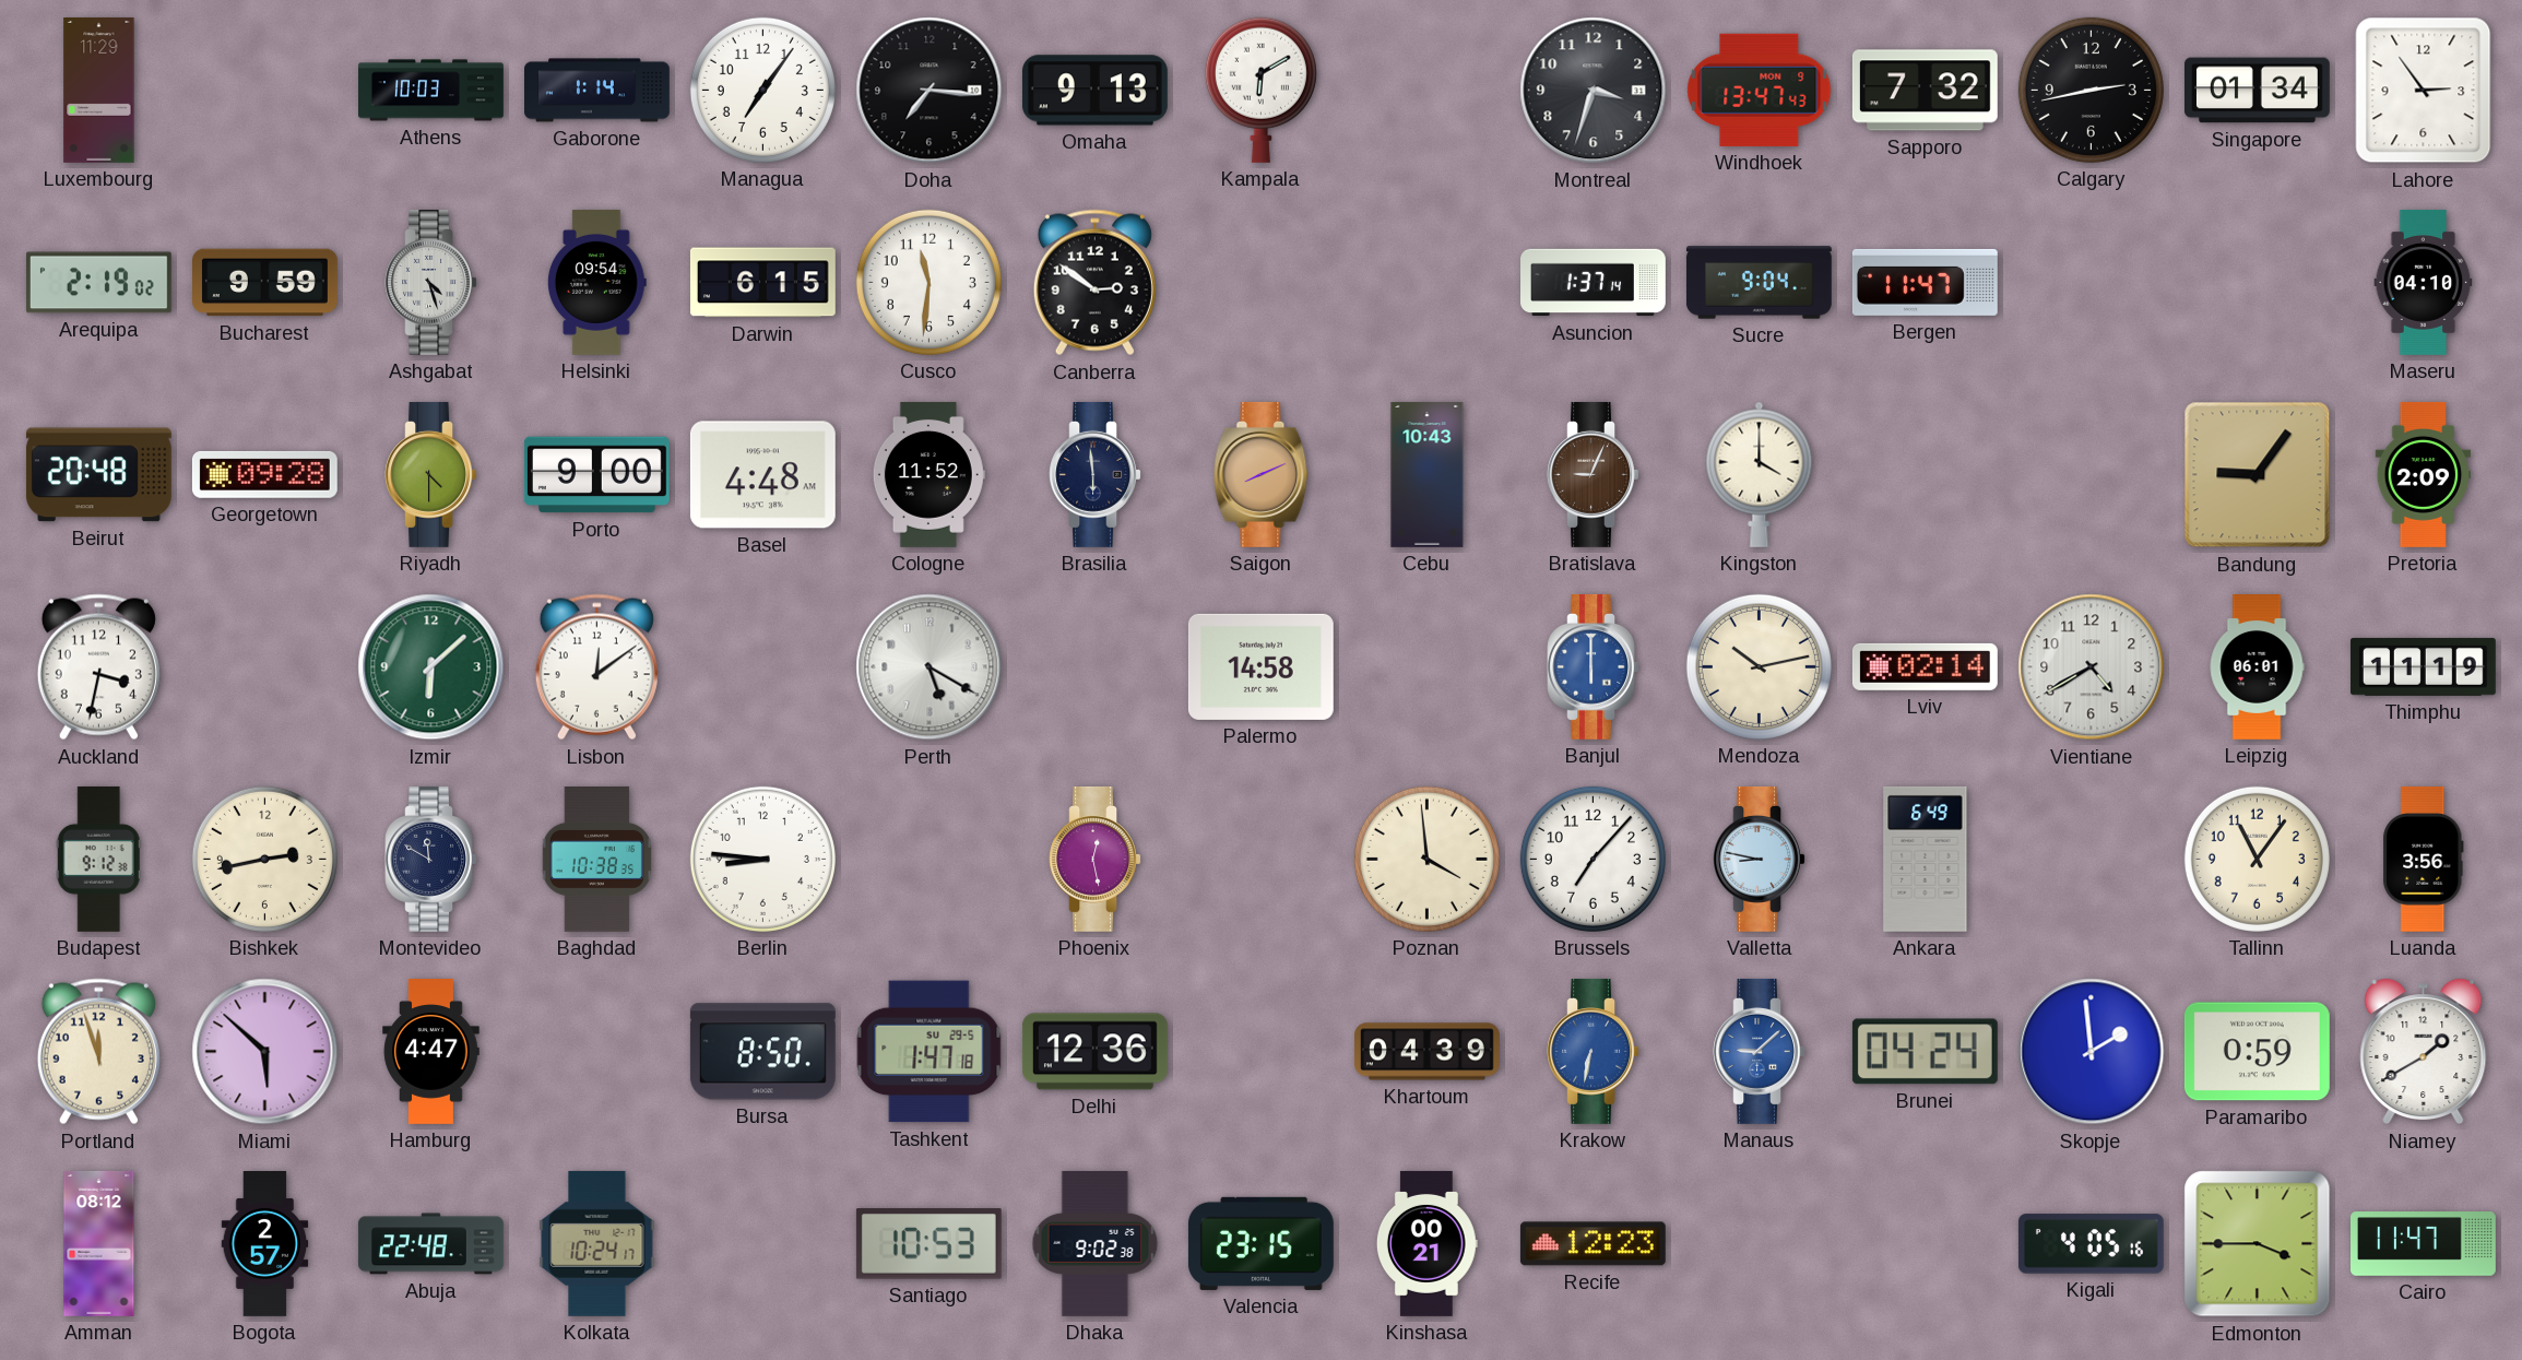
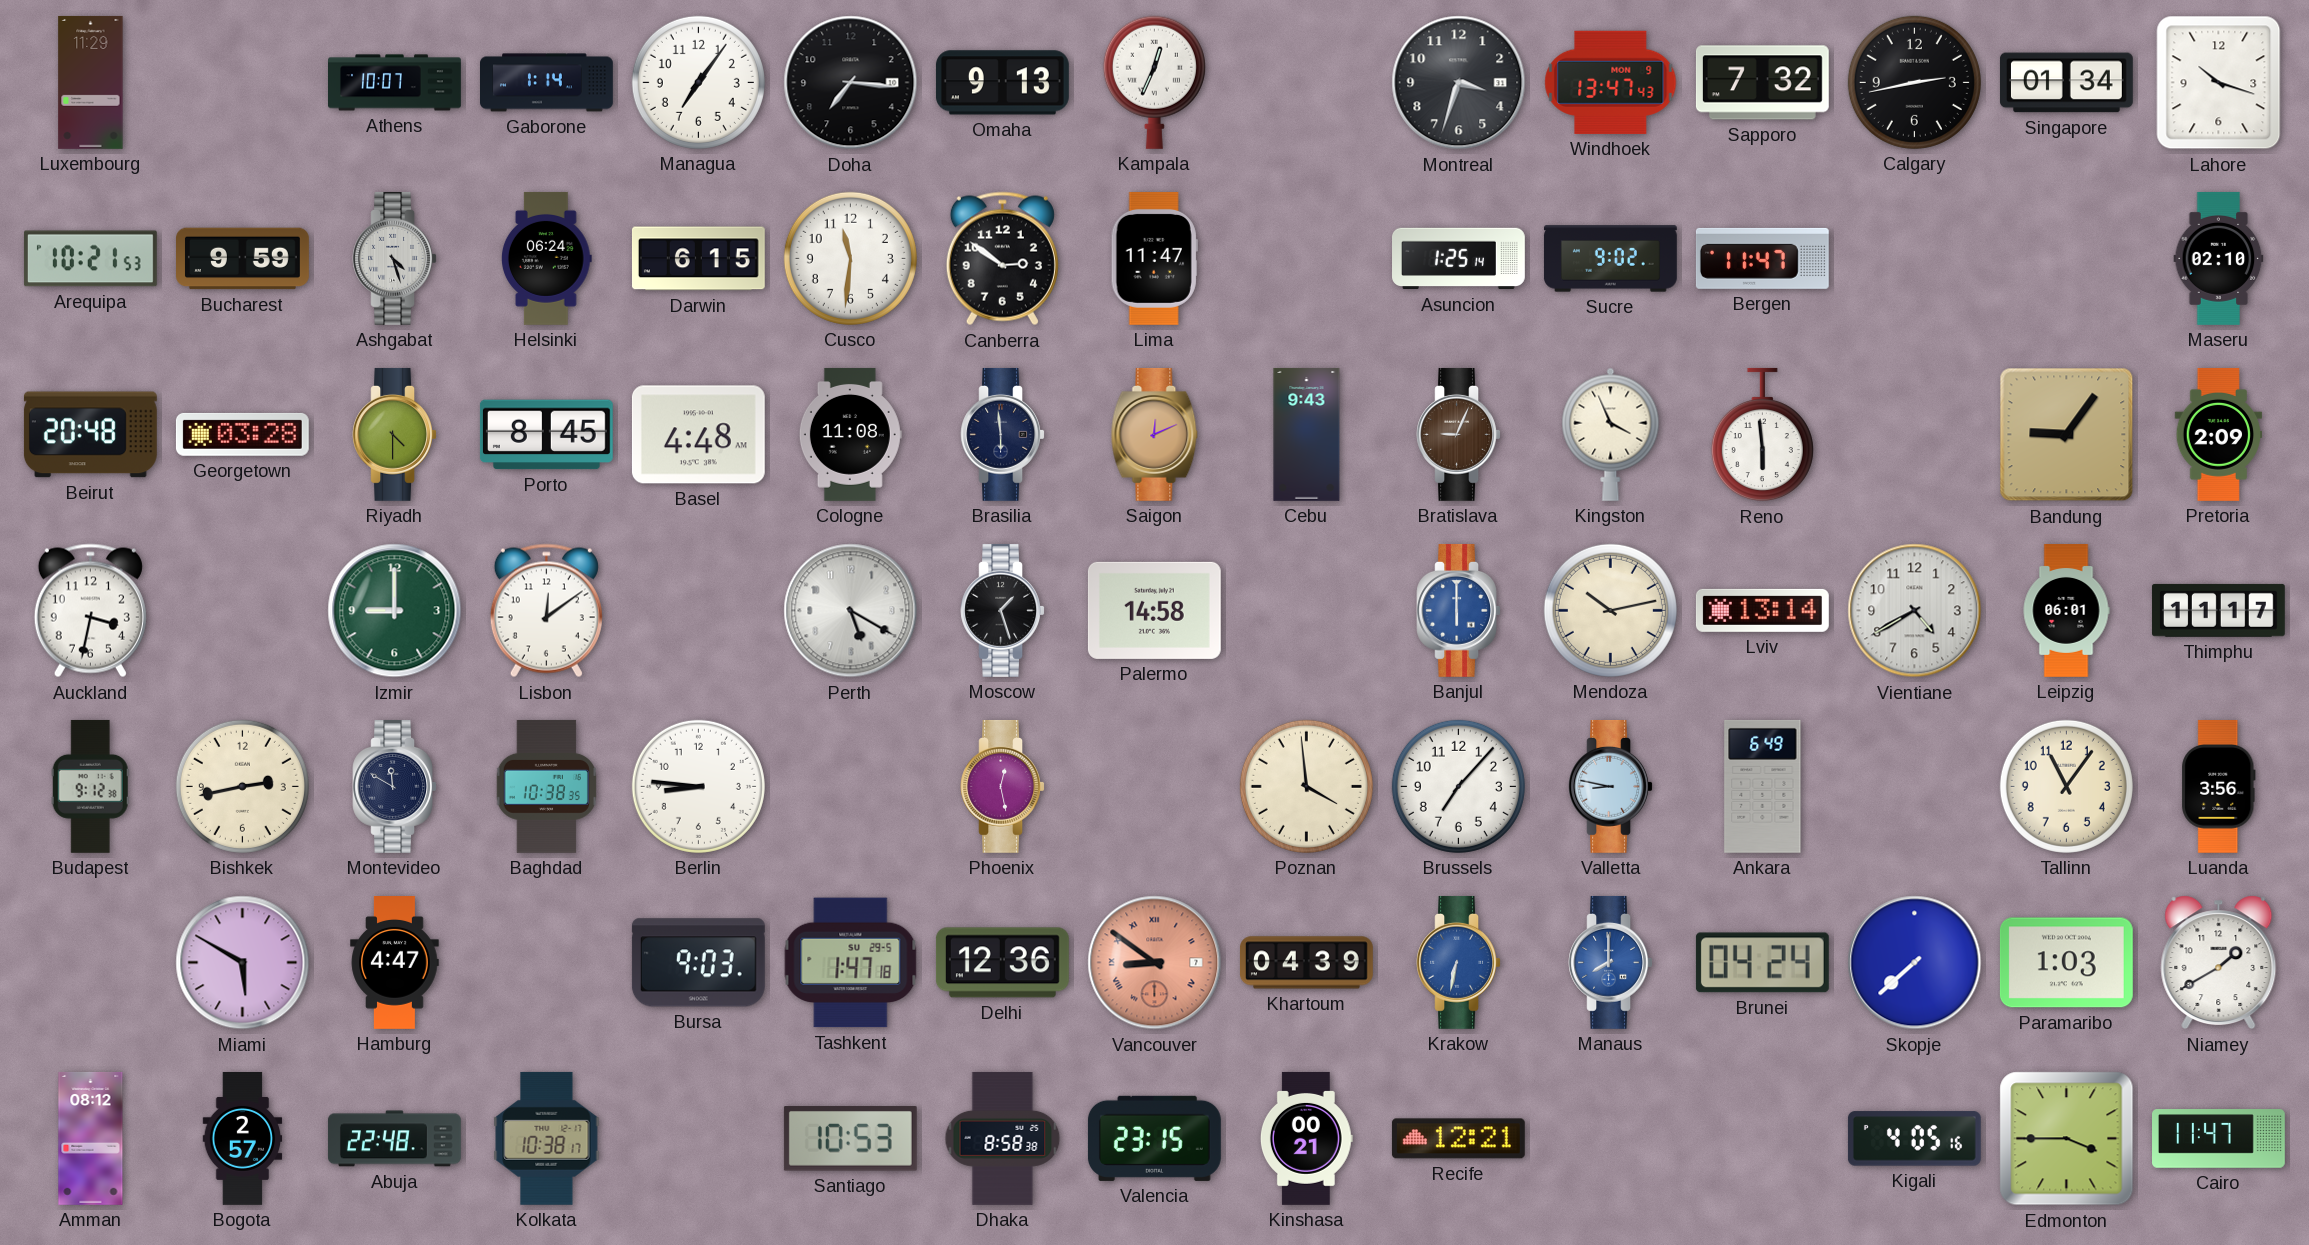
Athens: 10:03 -> 10:07 (395, 83)
Kampala: 6:10 -> 12:34 (1154, 82)
Lahore: 2:54 -> 10:18 (2219, 83)
Arequipa: 2:19 -> 10:21 (90, 259)
Helsinki: 09:54 -> 06:24 (546, 258)
Lima: none -> 11:47 (1154, 258)
Asuncion: 1:37 -> 1:25 (1459, 259)
Sucre: 9:04 -> 9:02 (1610, 259)
Maseru: 04:10 -> 02:10 (2219, 258)
Georgetown: 09:28 -> 03:28 (242, 434)
Porto: 9:00 -> 8:45 (546, 435)
Cologne: 11:52 -> 11:08 (850, 434)
Saigon: 8:11 -> 12:11 (1155, 434)
Cebu: 10:43 -> 9:43 (1307, 434)
Kingston: 4:00 -> 3:56 (1611, 434)
Reno: none -> 5:59 (1762, 435)
Izmir: 6:08 -> 9:00 (395, 611)
Moscow: none -> 1:27 (1002, 610)
Lviv: 02:14 -> 13:14 (1762, 610)
Thimphu: 11:19 -> 11:17 (2218, 610)
Portland: 11:57 -> none (98, 1052)
Miami: 5:52 -> 5:50 (243, 963)
Bursa: 8:50 -> 9:03 (698, 963)
Vancouver: none -> 8:51 (1155, 963)
Manaus: 9:08 -> 8:00 (1610, 962)
Skopje: 1:59 -> 7:38 (1915, 963)
Paramaribo: 0:59 -> 1:03 (2066, 963)
Kolkata: 10:24 -> 10:38 (547, 1138)
Dhaka: 9:02 -> 8:58 (1003, 1138)
Recife: 12:23 -> 12:21 (1458, 1139)
